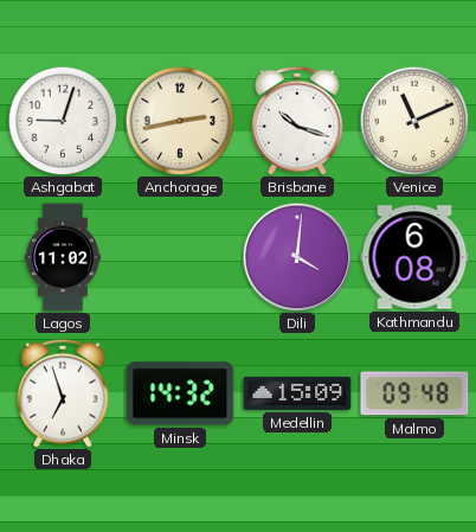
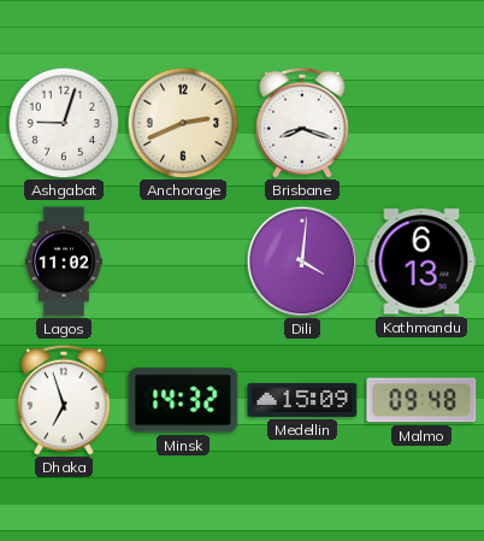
Anchorage: 2:43 -> 2:41 (183, 123)
Brisbane: 10:18 -> 8:18 (302, 123)
Venice: 11:11 -> none (414, 121)
Kathmandu: 6:08 -> 6:13 (421, 261)
